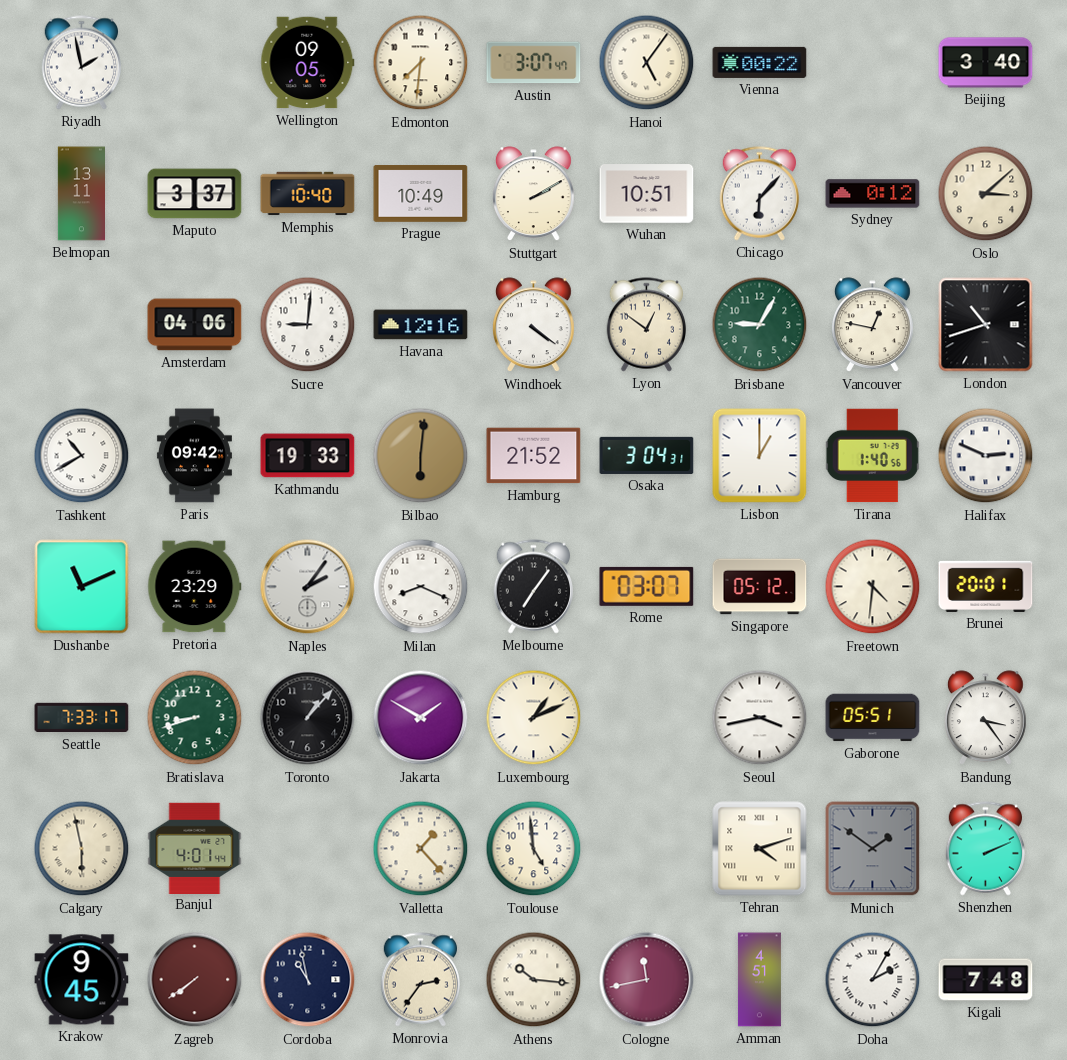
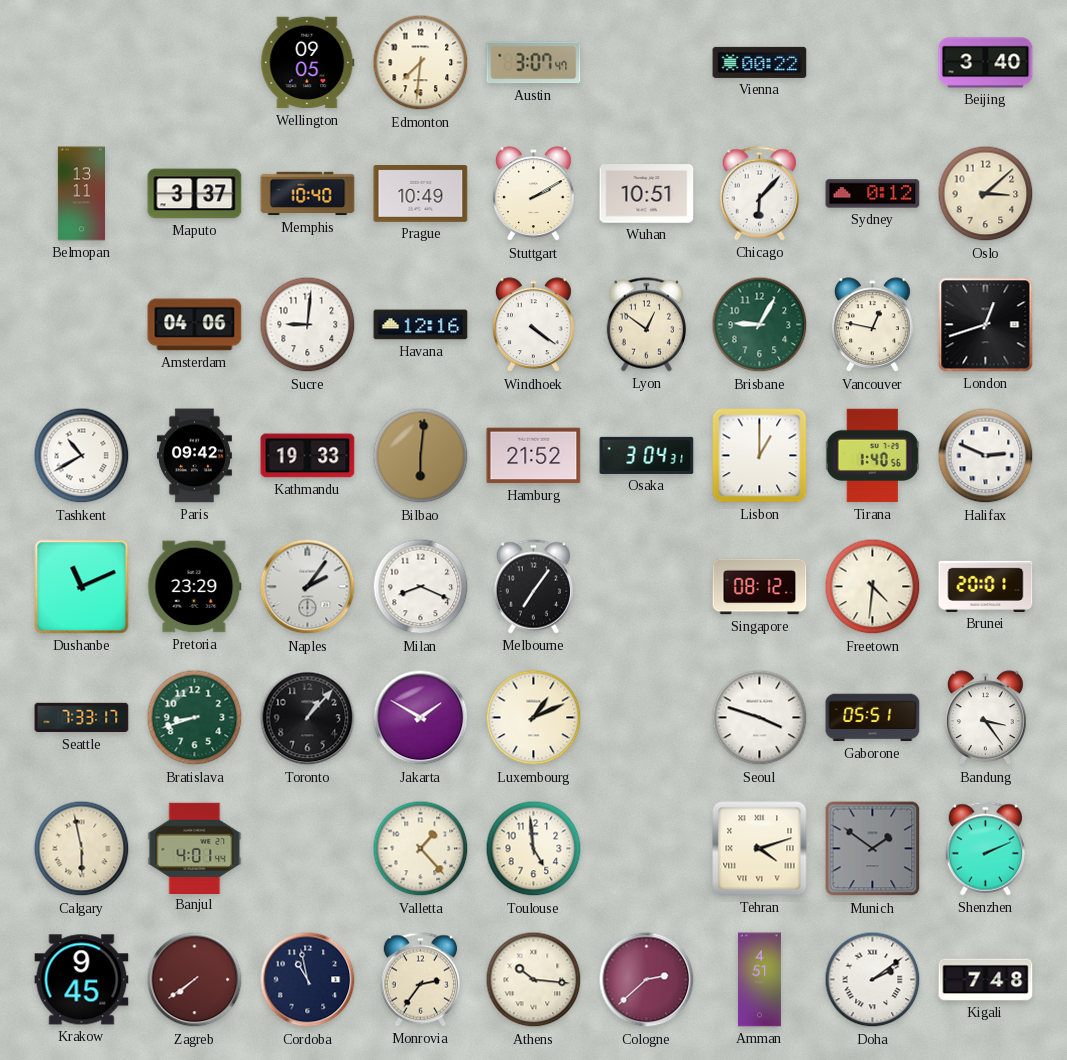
Riyadh: 1:58 -> none (81, 63)
Hanoi: 5:06 -> none (647, 63)
London: 10:42 -> 12:42 (986, 325)
Rome: 03:07 -> none (647, 586)
Singapore: 05:12 -> 08:12 (760, 587)
Seoul: 3:43 -> 3:48 (760, 718)
Cologne: 11:43 -> 2:38 (647, 980)
Doha: 2:05 -> 2:09 (873, 980)
